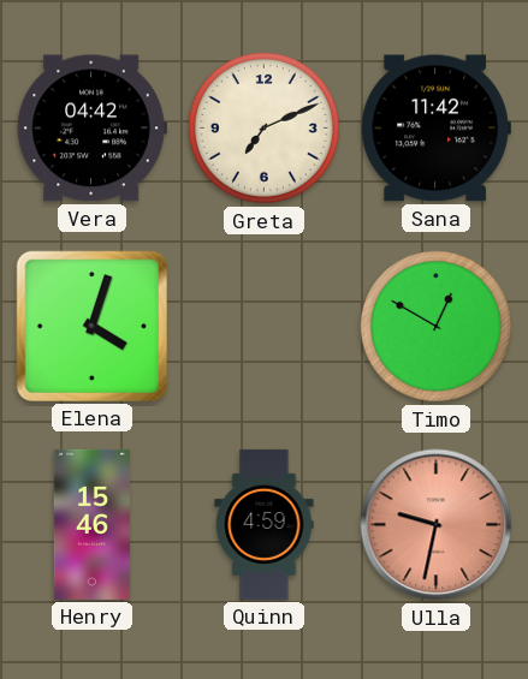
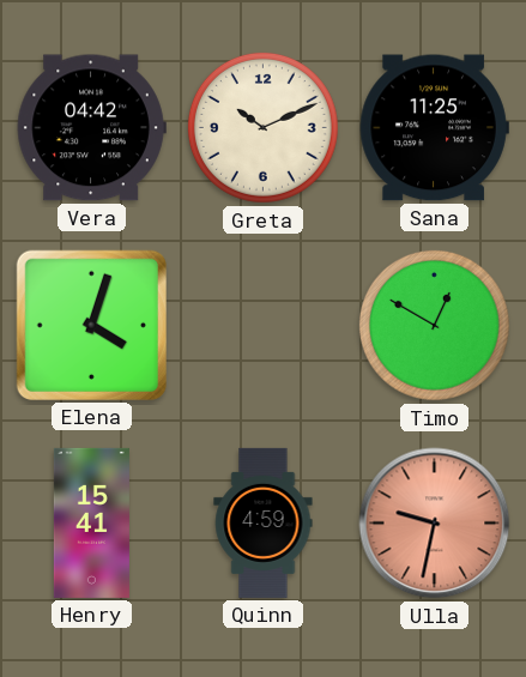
Greta: 7:11 -> 10:11 (262, 127)
Sana: 11:42 -> 11:25 (434, 128)
Henry: 15:46 -> 15:41 (91, 522)
